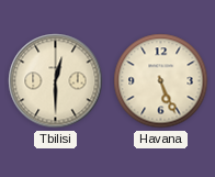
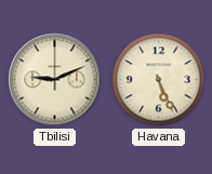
Tbilisi: 12:30 -> 9:11 (55, 80)
